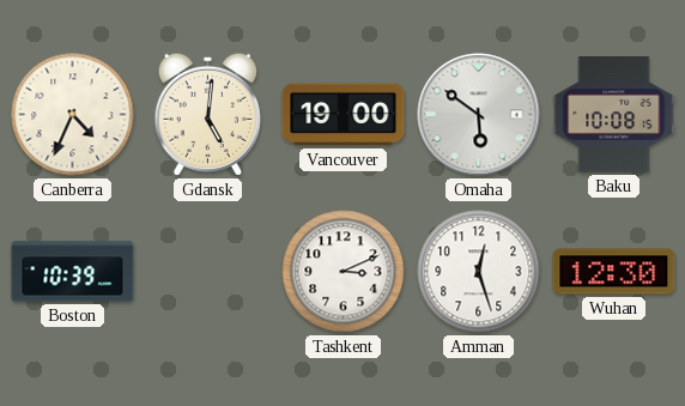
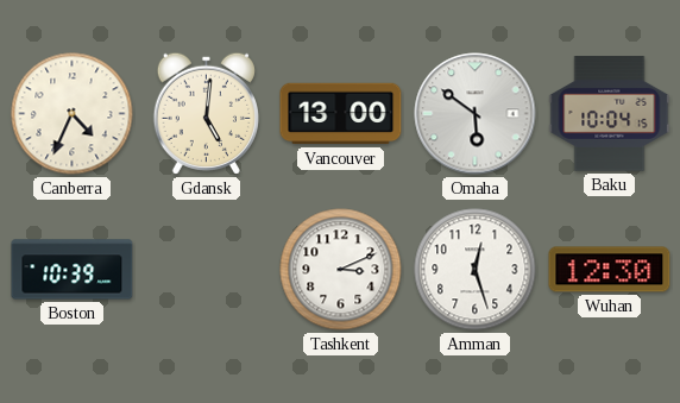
Vancouver: 19:00 -> 13:00 (341, 114)
Baku: 10:08 -> 10:04 (610, 114)
